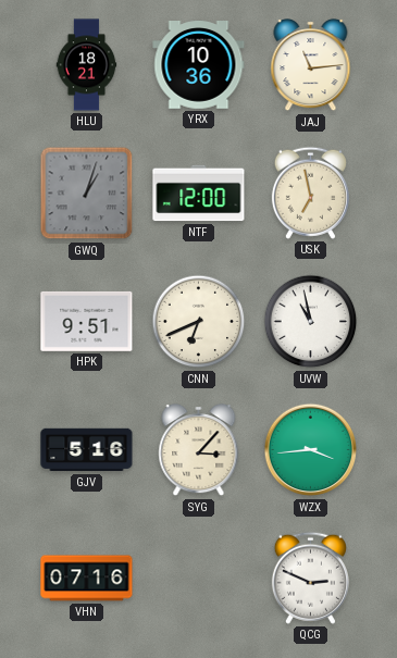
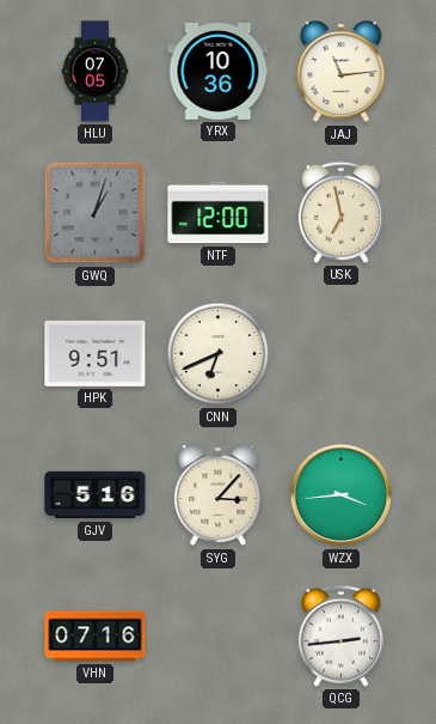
HLU: 18:21 -> 07:05 (96, 72)
UVW: 10:58 -> none (311, 322)
QCG: 2:49 -> 2:44 (340, 635)
